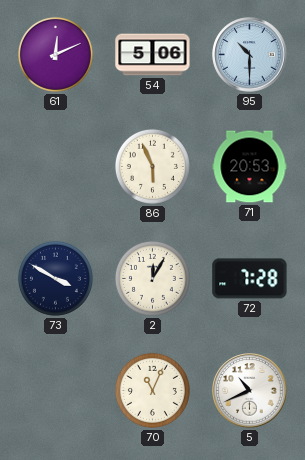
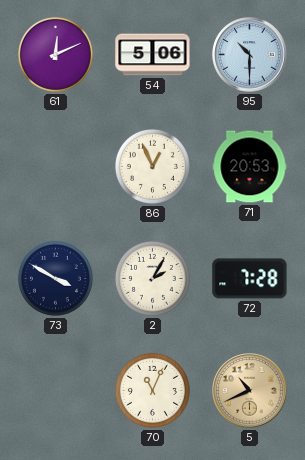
86: 5:56 -> 12:56 (152, 166)
2: 12:05 -> 2:05 (152, 278)
5 dial: white -> champagne (250, 391)
